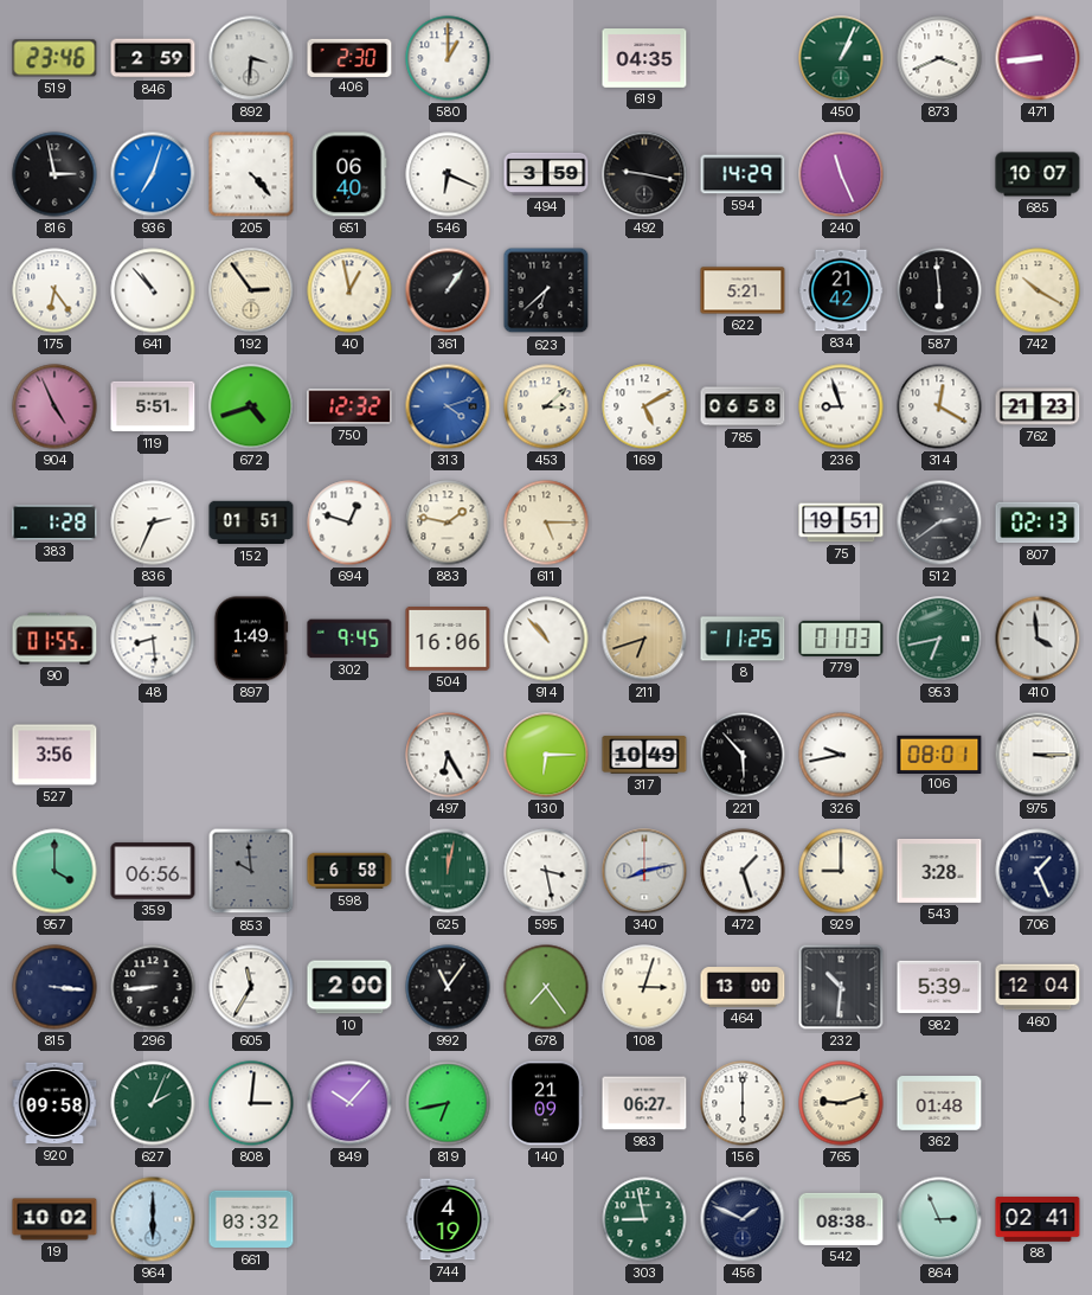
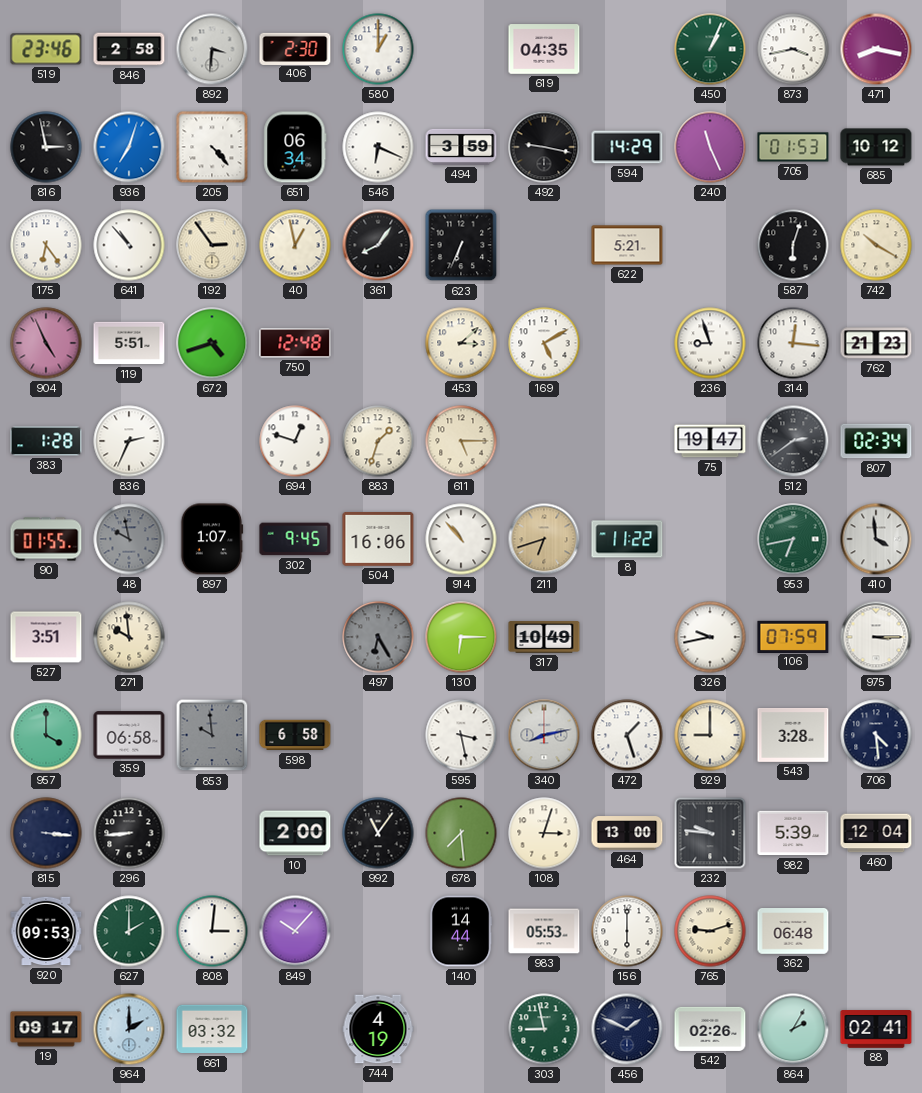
846: 2:59 -> 2:58 (129, 49)
873: 3:41 -> 3:43 (793, 49)
471: 8:44 -> 8:17 (876, 49)
651: 06:40 -> 06:34 (295, 147)
705: none -> 01:53 (793, 147)
685: 10:07 -> 10:12 (876, 147)
361: 1:06 -> 8:06 (378, 245)
623: 6:38 -> 6:34 (461, 245)
834: 21:42 -> none (841, 290)
587: 5:59 -> 6:03 (793, 245)
750: 12:32 -> 12:48 (295, 343)
313: 4:12 -> none (448, 406)
785: 06:58 -> none (743, 406)
314: 12:20 -> 12:16 (793, 343)
152: 01:51 -> none (251, 523)
883: 1:47 -> 1:33 (378, 441)
75: 19:51 -> 19:47 (710, 441)
807: 02:13 -> 02:34 (876, 441)
48: 8:29 -> 9:58 (129, 539)
48 dial: white -> grey (129, 539)
897: 1:49 -> 1:07 (212, 539)
8: 11:25 -> 11:22 (627, 539)
779: 01:03 -> none (841, 639)
527: 3:56 -> 3:51 (46, 637)
271: none -> 9:59 (129, 637)
497 dial: white -> grey (378, 637)
221: 5:53 -> none (743, 755)
106: 08:01 -> 07:59 (793, 636)
359: 06:56 -> 06:58 (129, 735)
625: 12:02 -> none (448, 871)
706: 1:26 -> 4:29 (876, 735)
605: 11:35 -> none (251, 987)
678: 7:24 -> 7:29 (461, 833)
232: 10:31 -> 9:46 (710, 833)
920: 09:58 -> 09:53 (46, 931)
627: 2:04 -> 2:00 (129, 931)
819: 6:43 -> none (448, 1103)
140: 21:09 -> 14:44 (461, 931)
983: 06:27 -> 05:53 (544, 931)
362: 01:48 -> 06:48 (793, 932)
19: 10:02 -> 09:17 (46, 1029)
964: 6:00 -> 2:00 (129, 1029)
542: 08:38 -> 02:26 (710, 1029)
864: 2:56 -> 2:05 (793, 1029)
